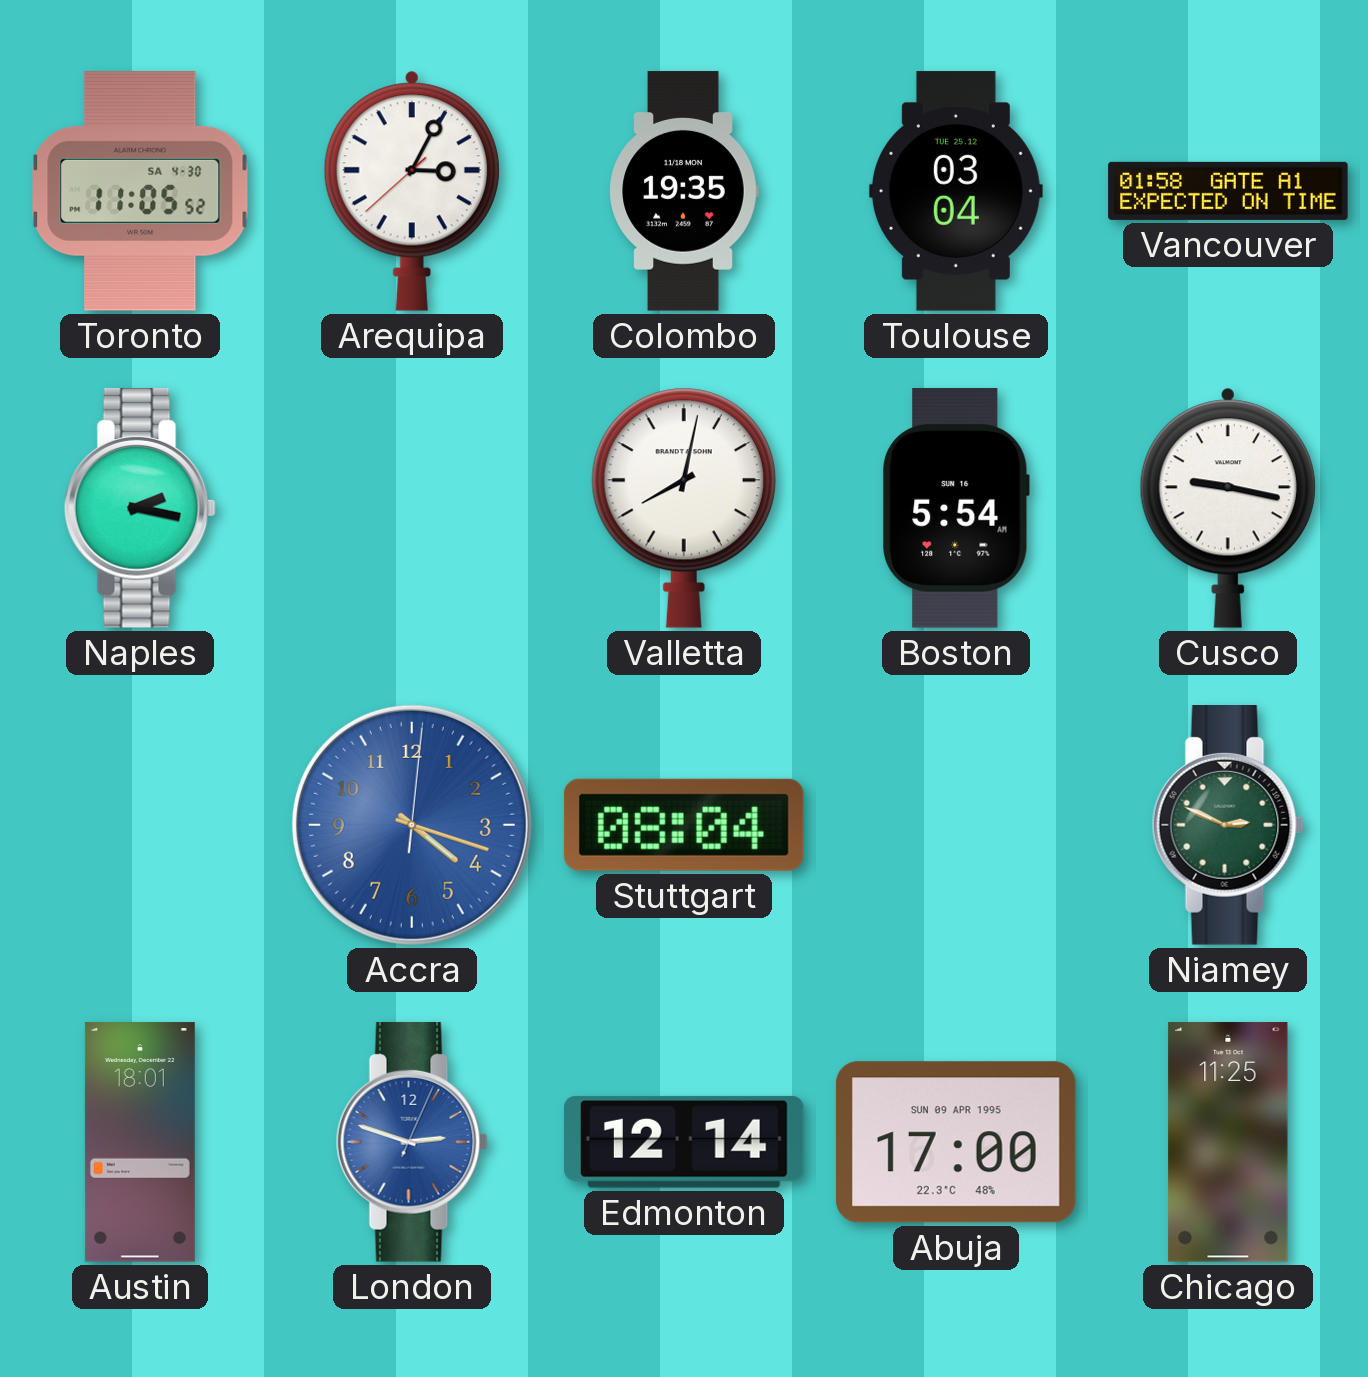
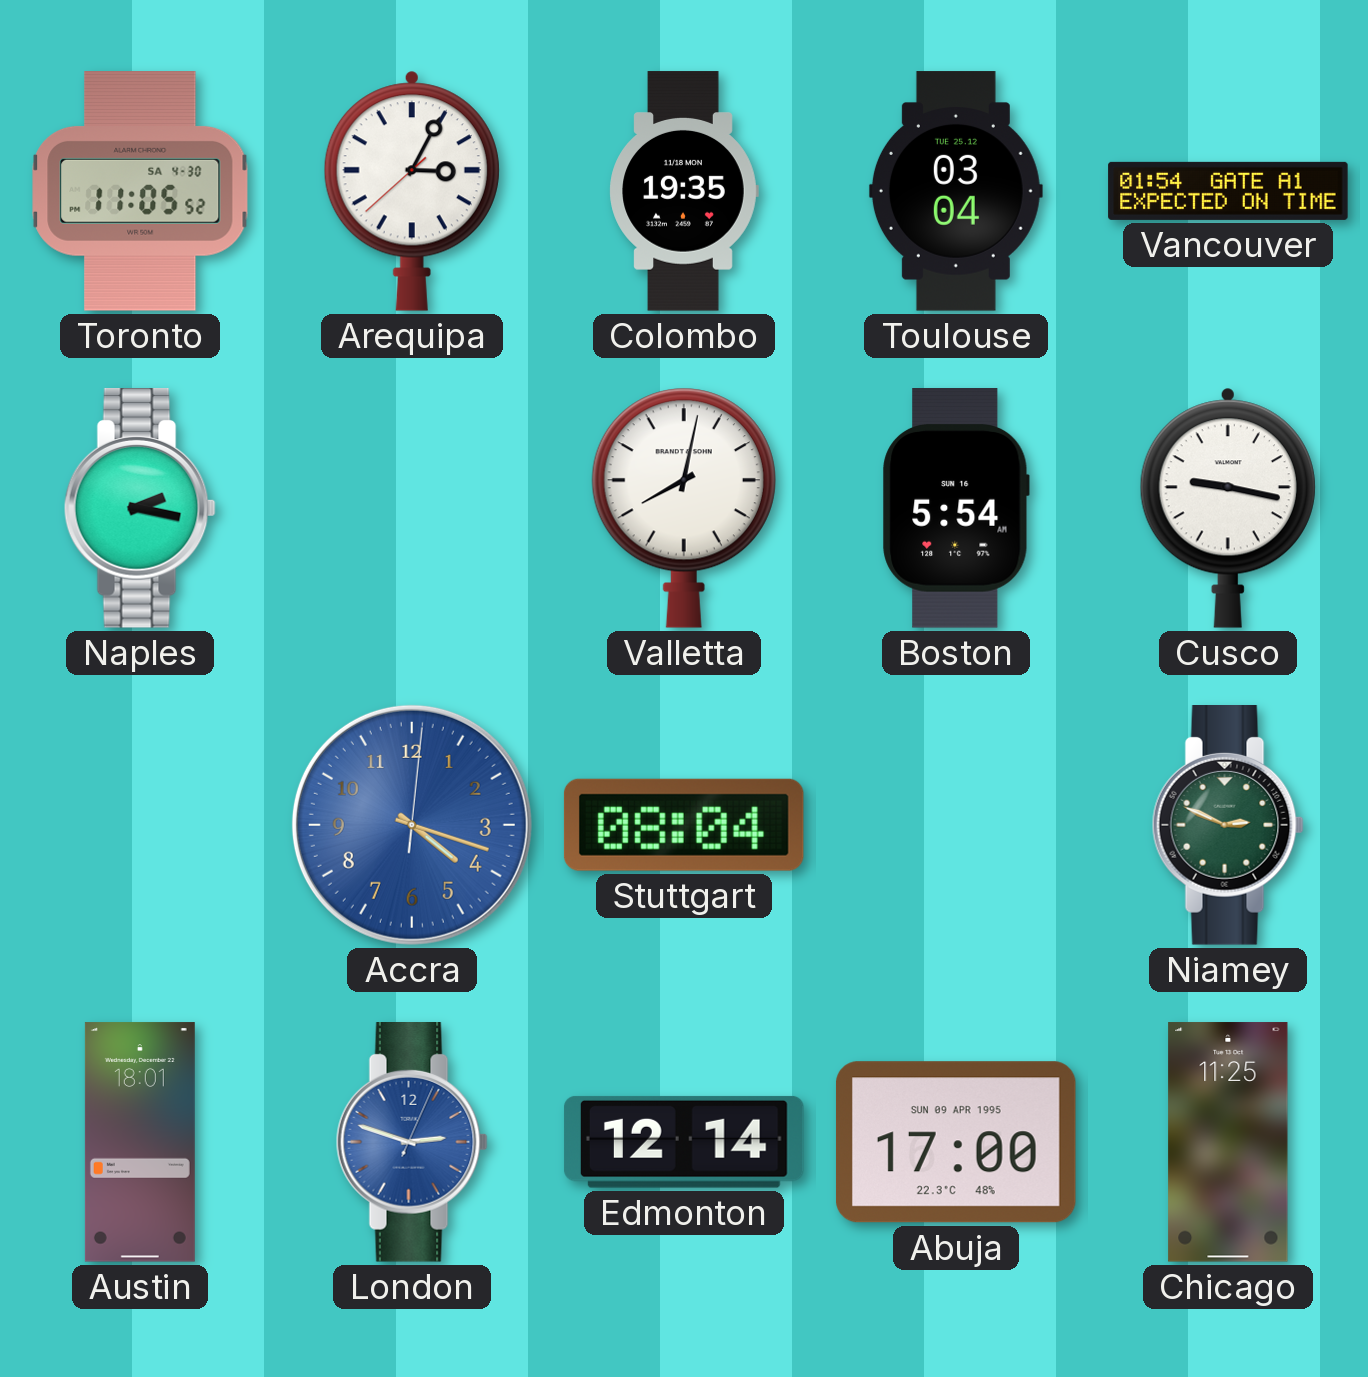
Vancouver: 01:58 -> 01:54 (1228, 191)
